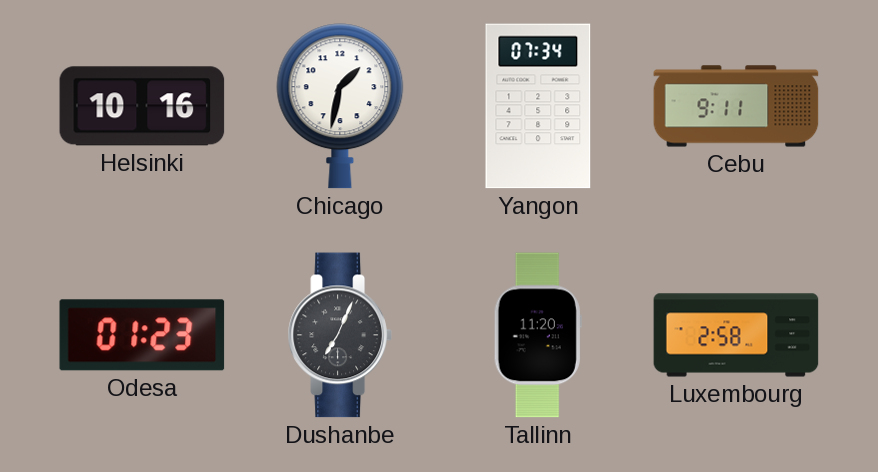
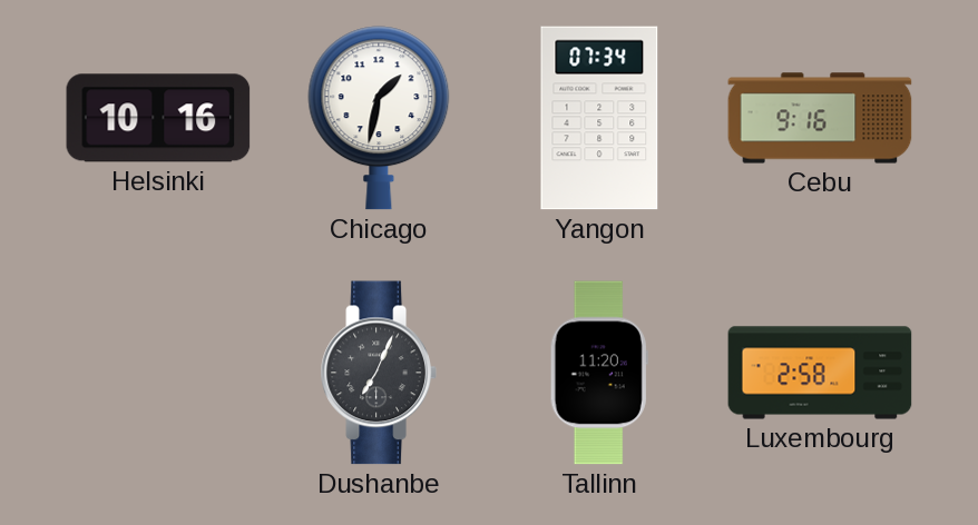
Cebu: 9:11 -> 9:16 (820, 118)
Odesa: 01:23 -> none (142, 335)
